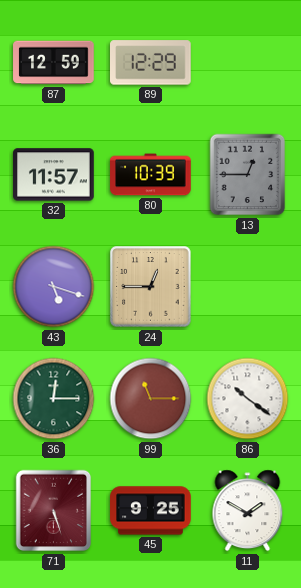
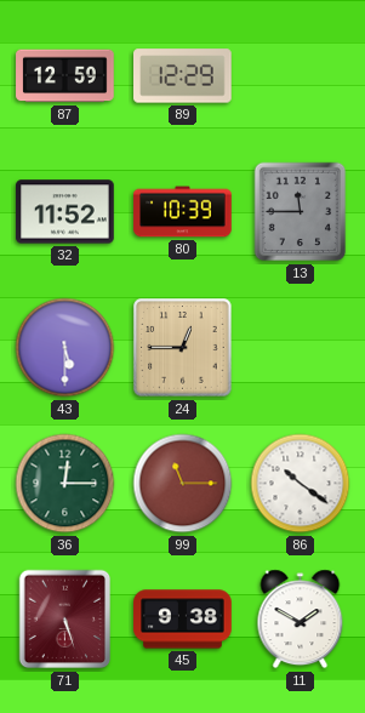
32: 11:57 -> 11:52 (65, 212)
13: 12:45 -> 11:45 (301, 212)
43: 5:18 -> 5:30 (65, 348)
45: 9:25 -> 9:38 (183, 620)
